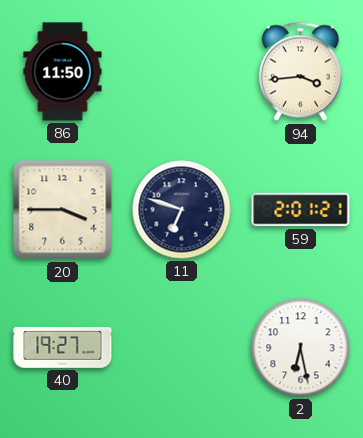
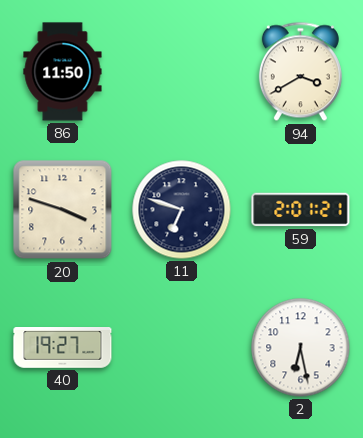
94: 3:44 -> 3:40 (300, 72)
20: 3:45 -> 3:48 (63, 210)
